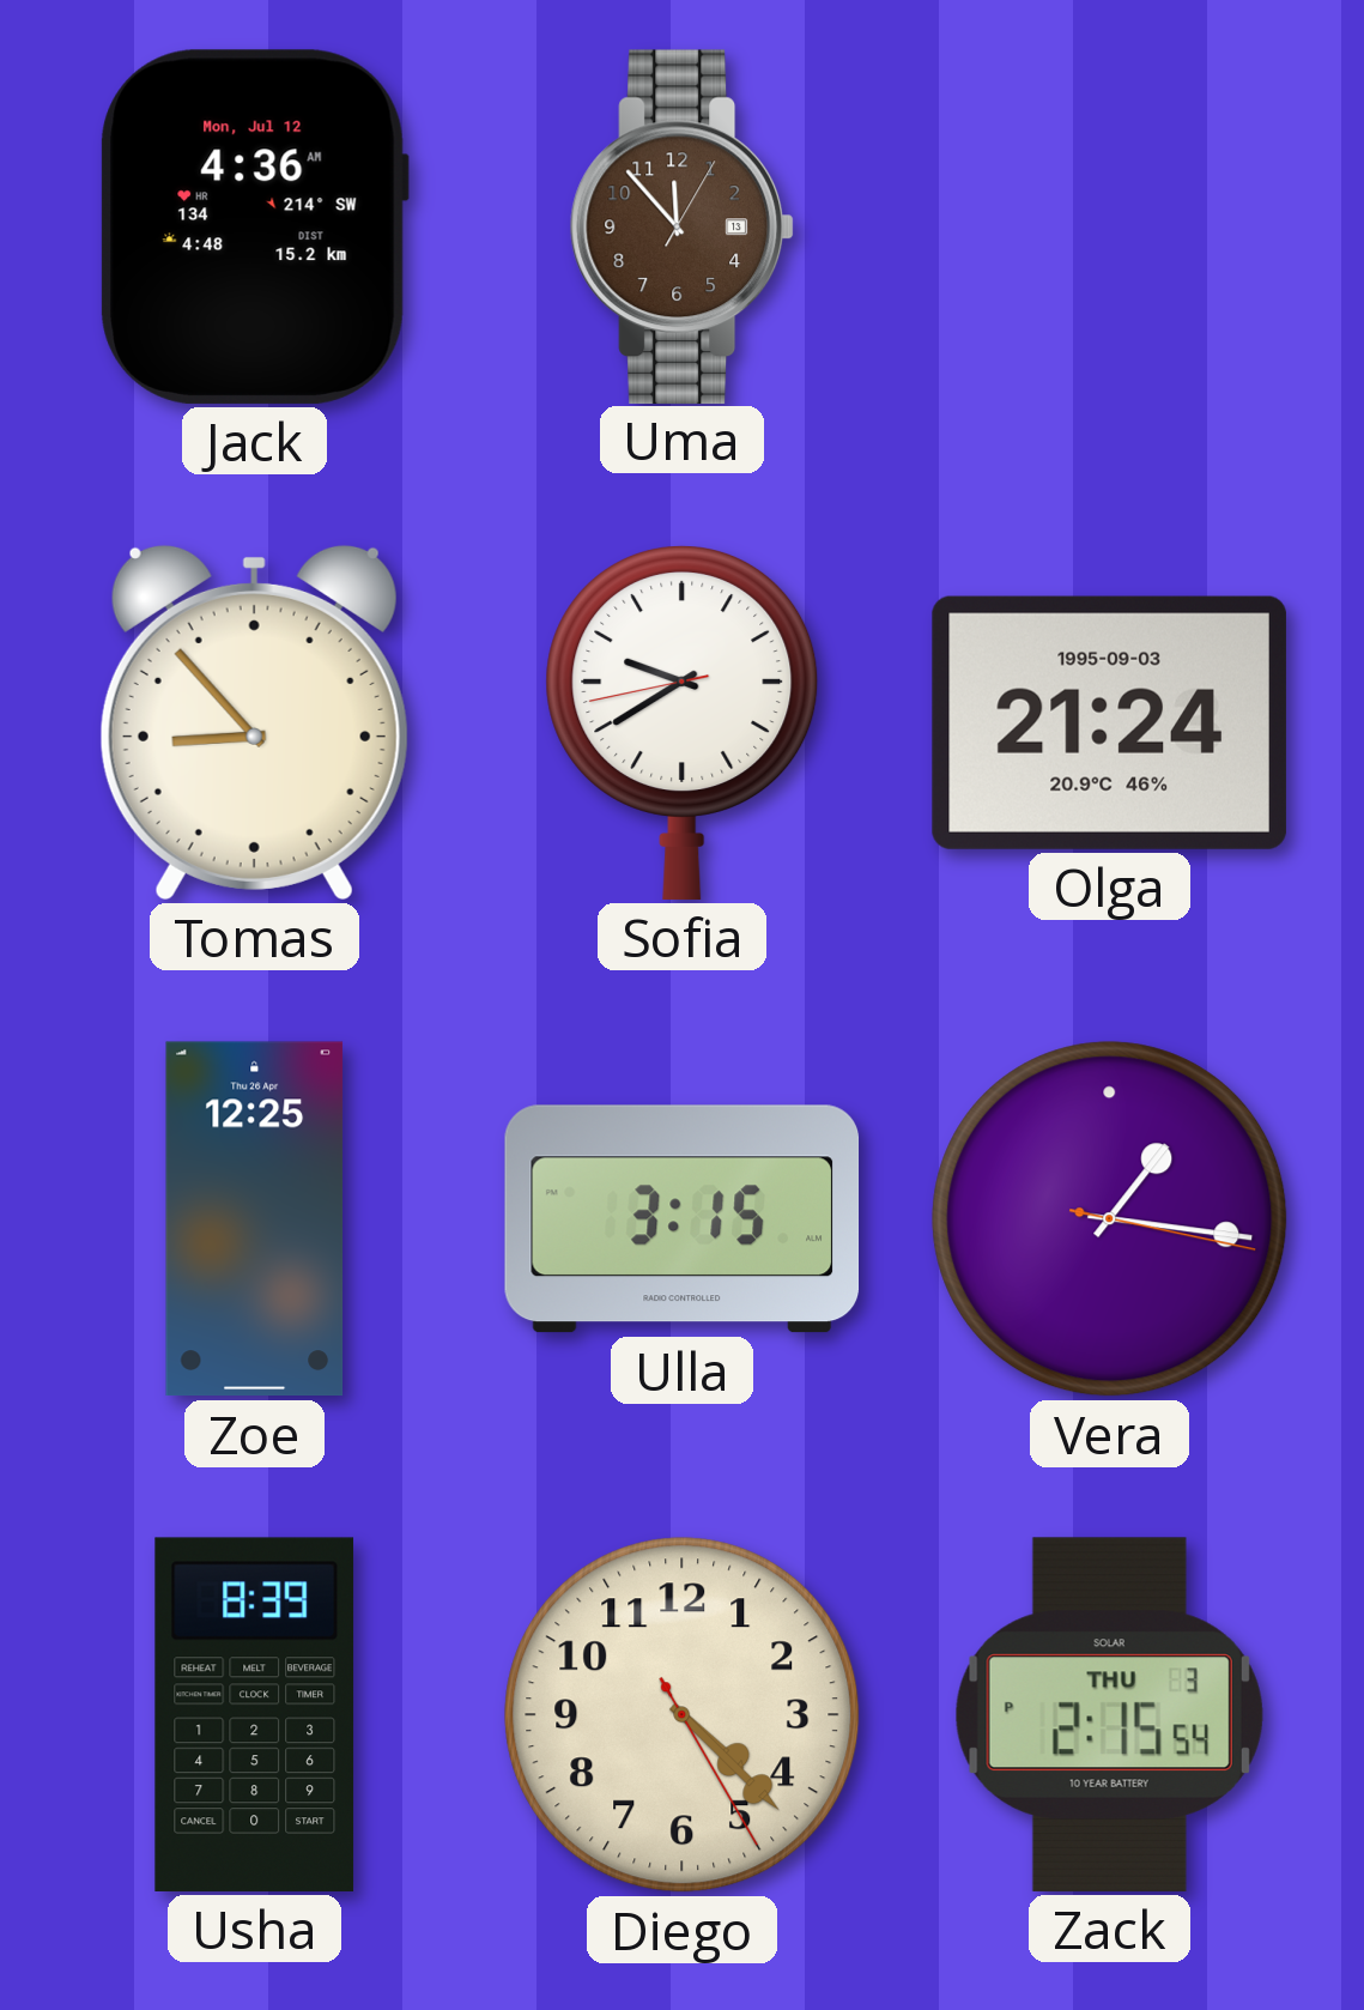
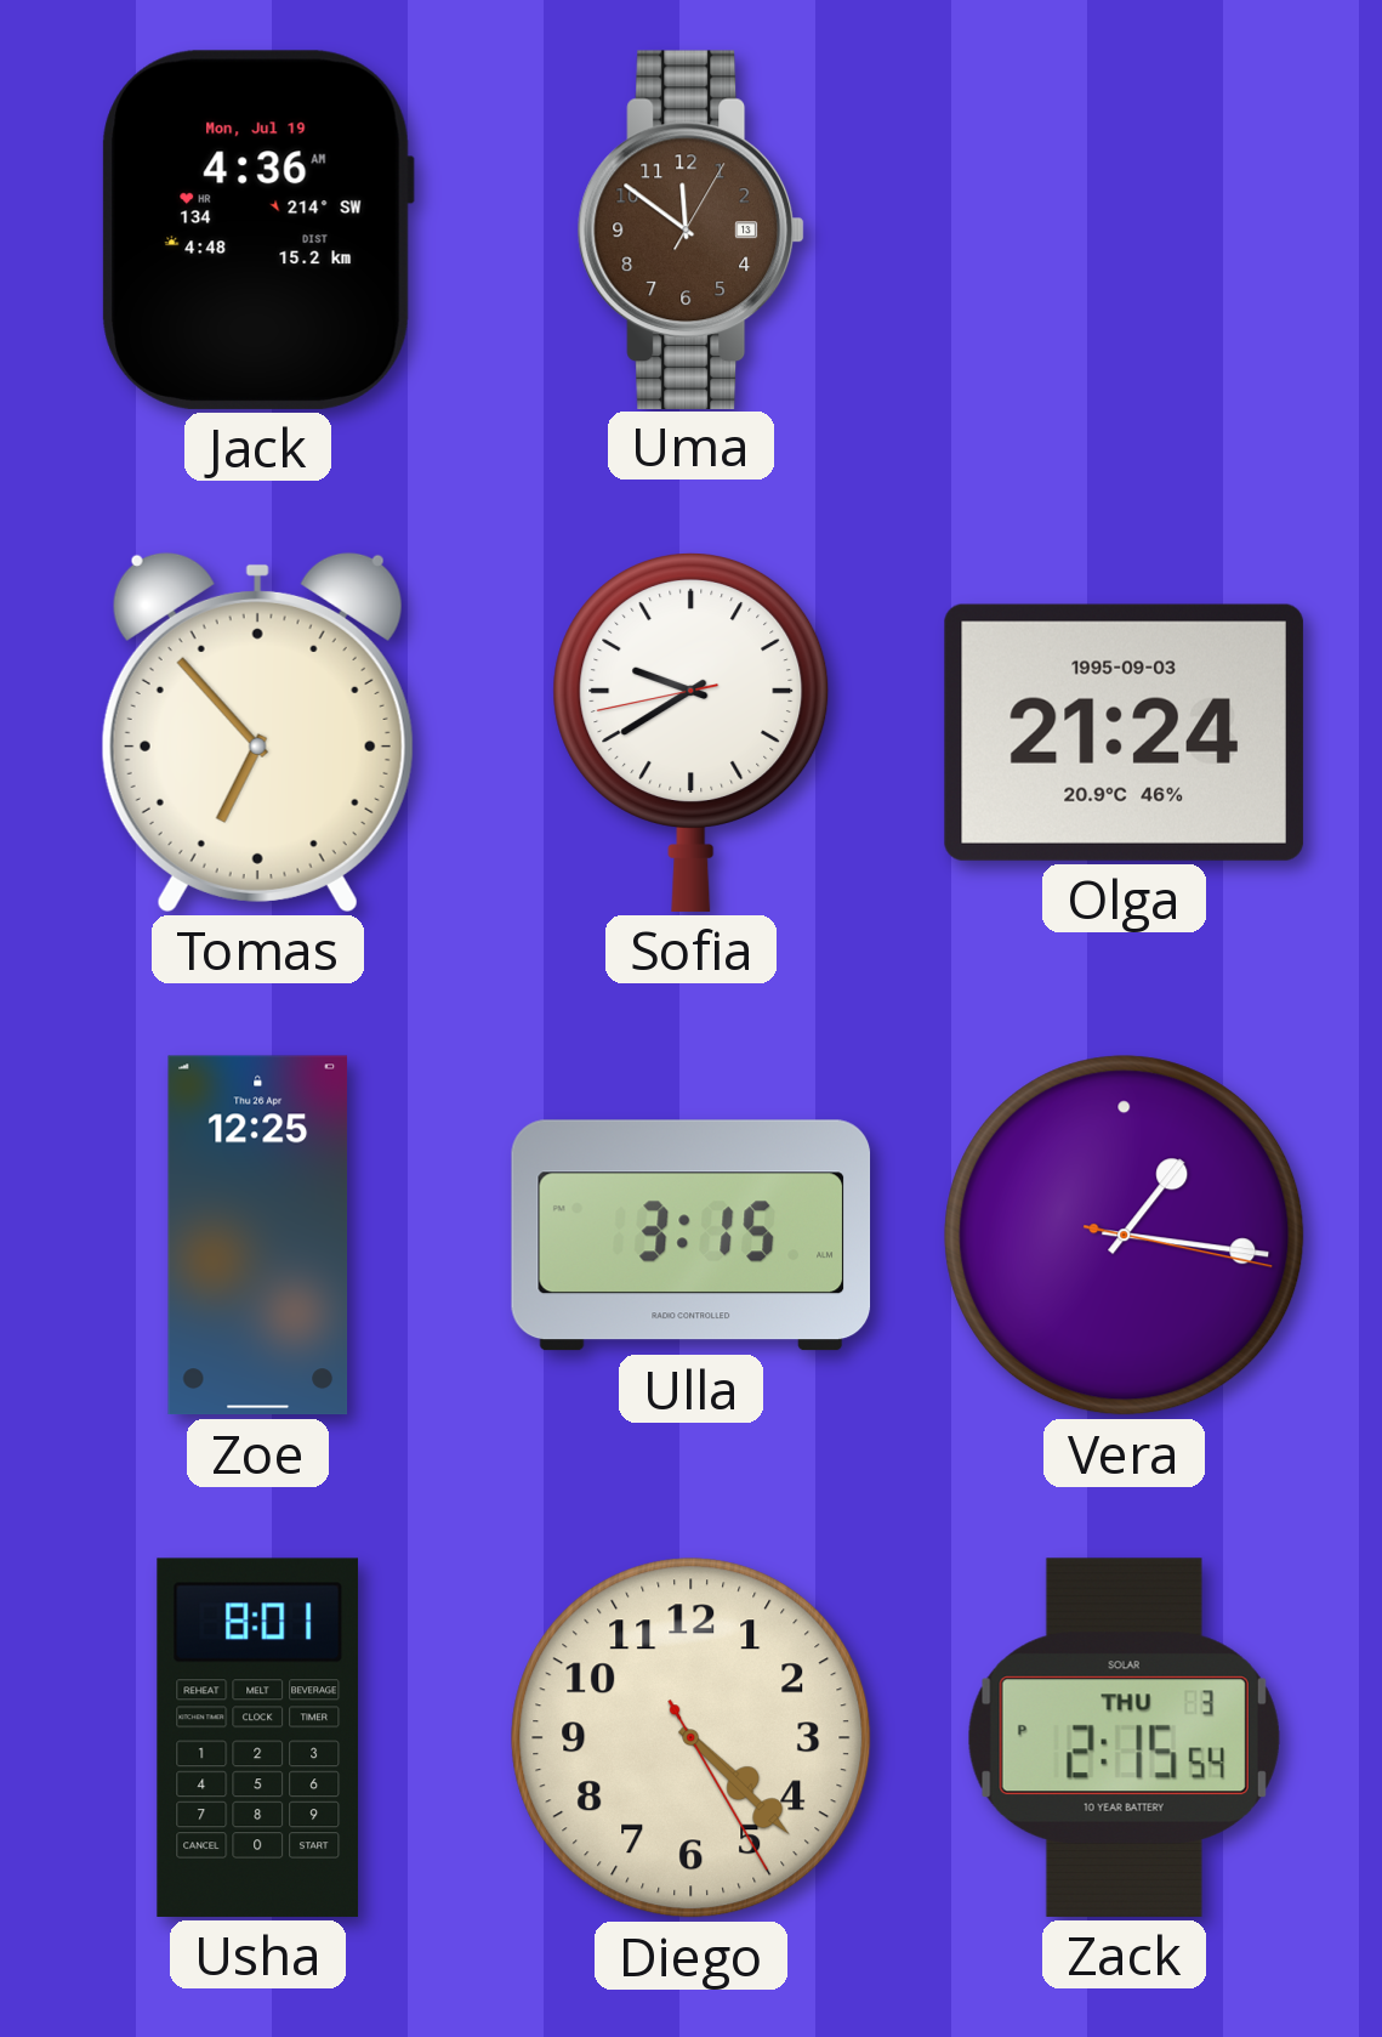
Jack date: Mon, Jul 12 -> Mon, Jul 19 (257, 229)
Uma: 11:53 -> 11:51 (692, 229)
Tomas: 8:53 -> 6:53 (257, 732)
Usha: 8:39 -> 8:01 (258, 1737)
